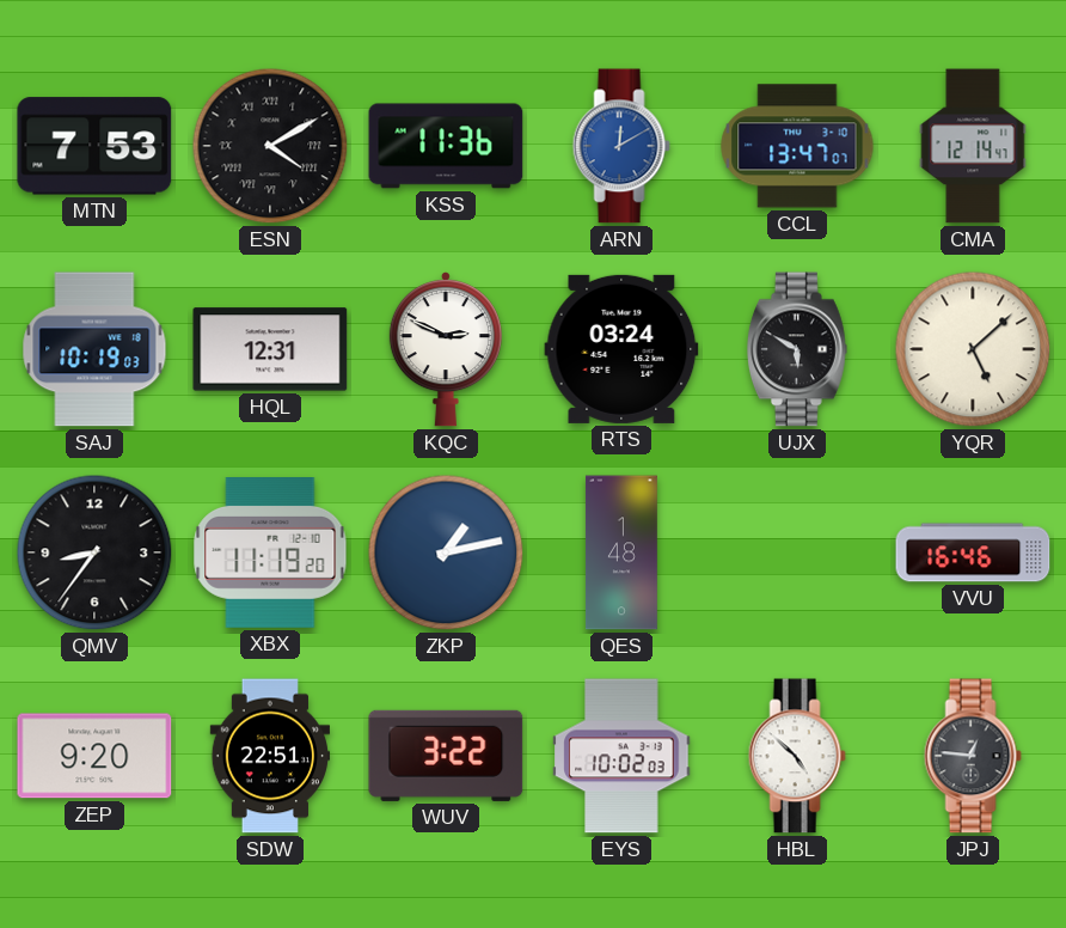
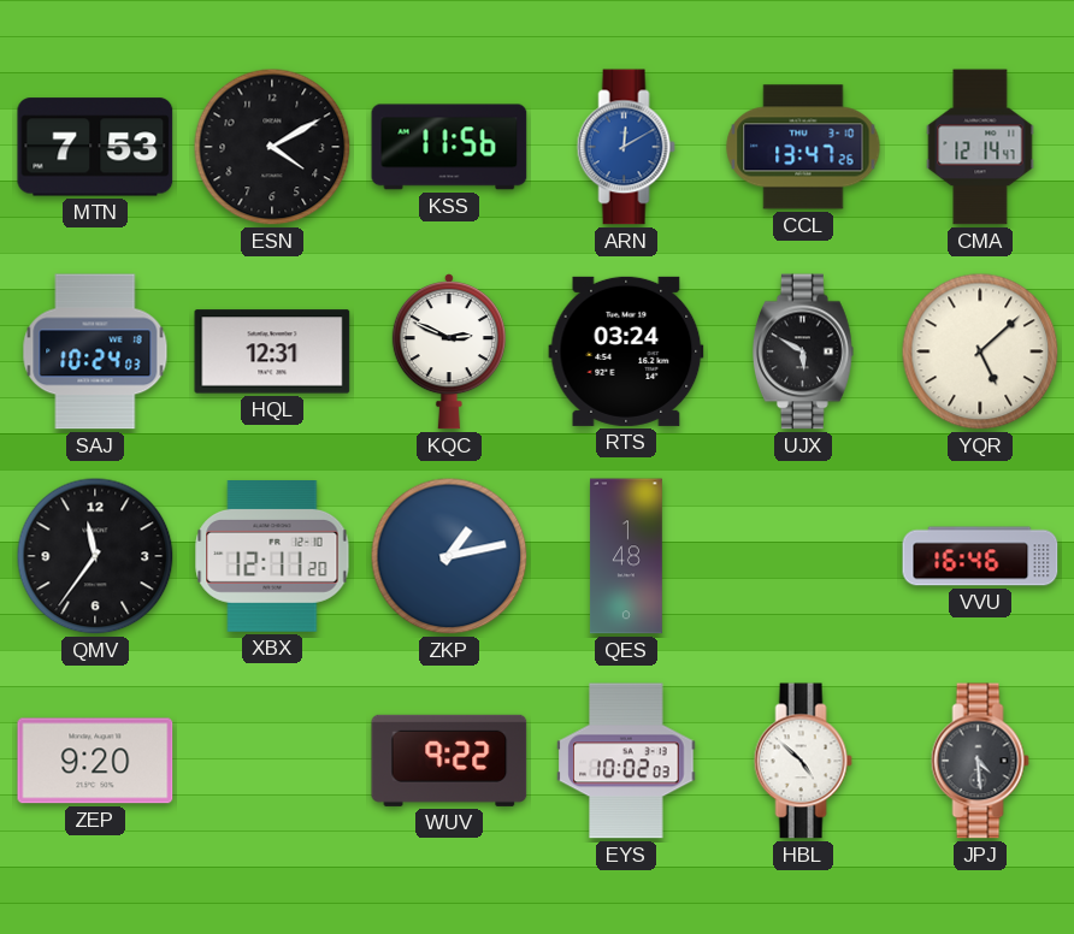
ESN numerals: Roman -> Arabic (272, 147)
KSS: 11:36 -> 11:56 (449, 147)
CCL: 13:47:07 -> 13:47:26 (803, 147)
SAJ: 10:19 -> 10:24 (95, 351)
QMV: 8:36 -> 11:36 (95, 556)
XBX: 11:19 -> 12:11 (272, 557)
SDW: 22:51 -> none (269, 756)
WUV: 3:22 -> 9:22 (449, 761)
JPJ: 12:46 -> 4:29 (980, 761)
